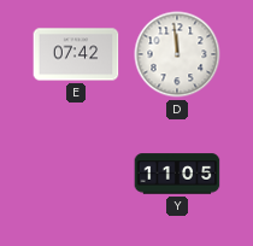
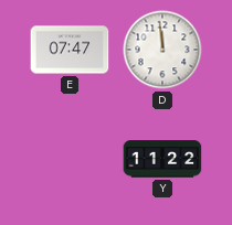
E: 07:42 -> 07:47 (70, 50)
Y: 11:05 -> 11:22 (162, 159)
